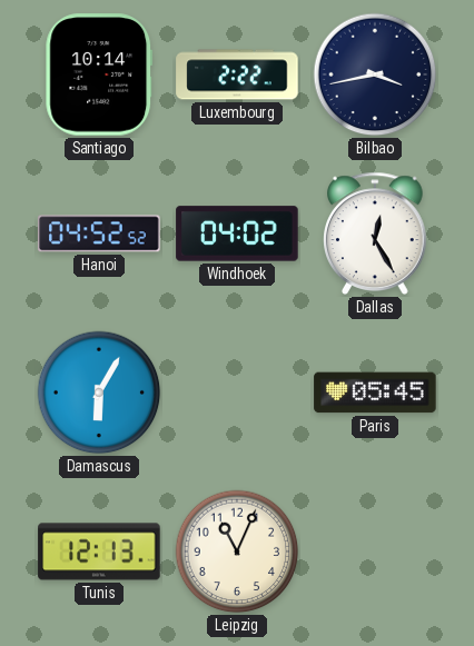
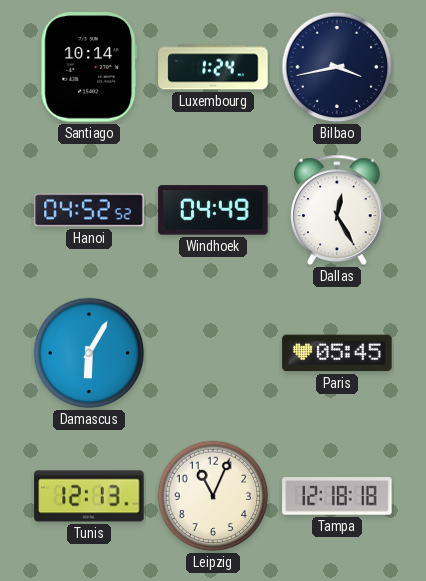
Luxembourg: 2:22 -> 1:24 (213, 67)
Windhoek: 04:02 -> 04:49 (213, 210)
Tampa: none -> 12:18 (337, 496)
